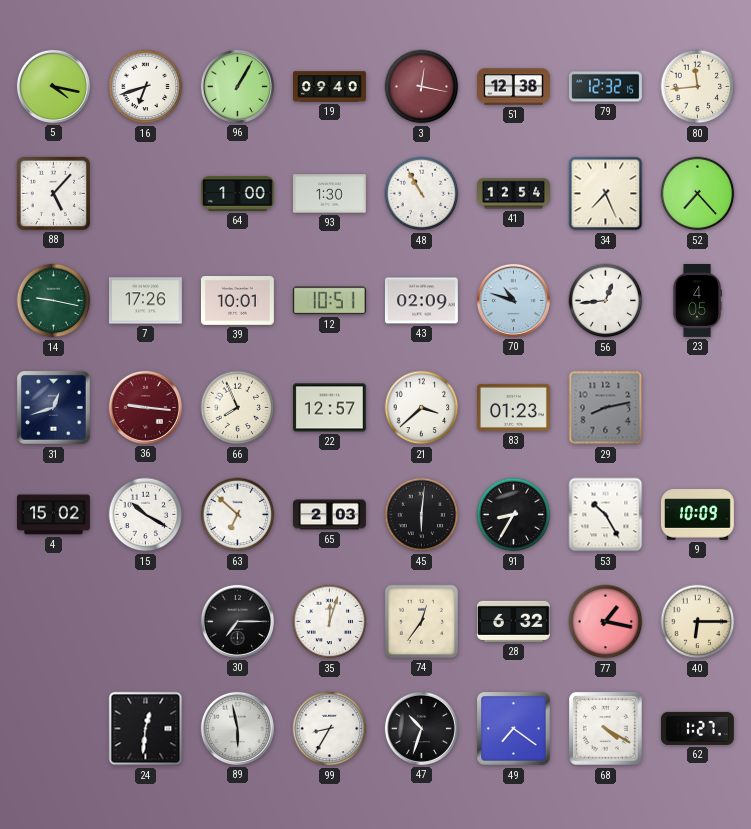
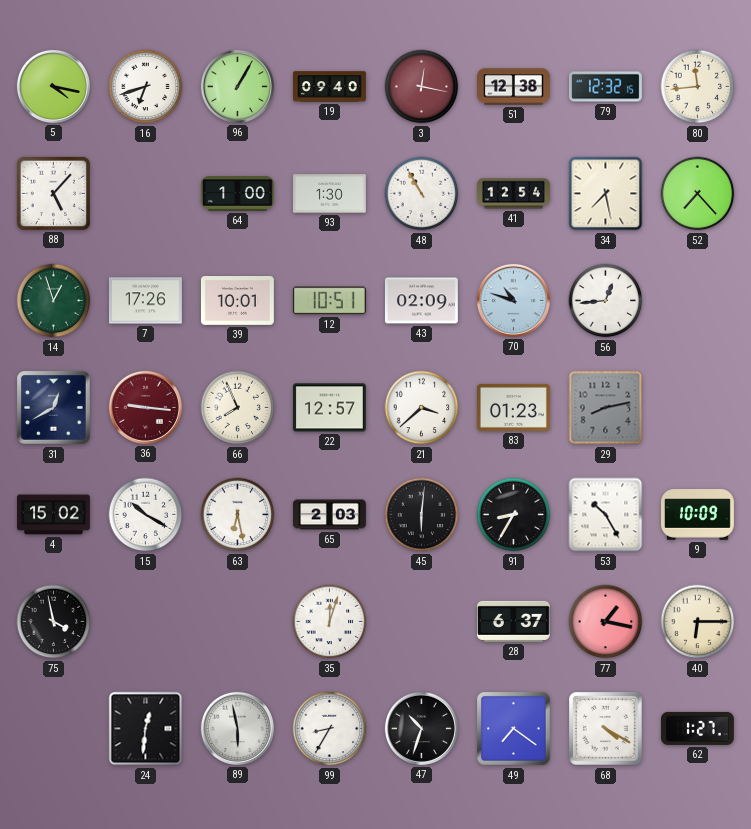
34: 7:26 -> 7:28 (606, 194)
14: 9:17 -> 12:57 (54, 301)
23: 4:05 -> none (697, 301)
31: 12:42 -> 12:40 (54, 408)
63: 6:52 -> 6:28 (238, 515)
75: none -> 3:58 (54, 622)
30: 7:15 -> none (237, 621)
74: 12:36 -> none (421, 621)
28: 6:32 -> 6:37 (513, 621)
